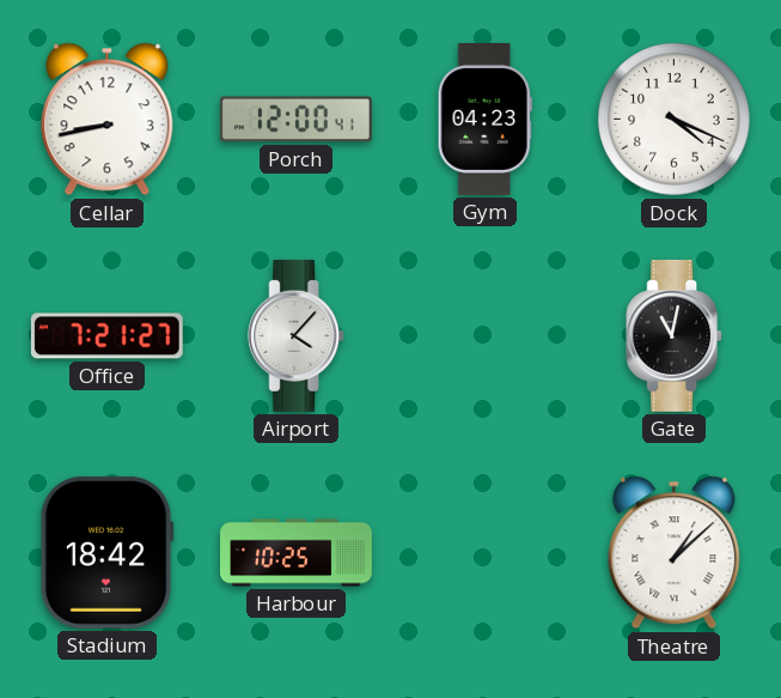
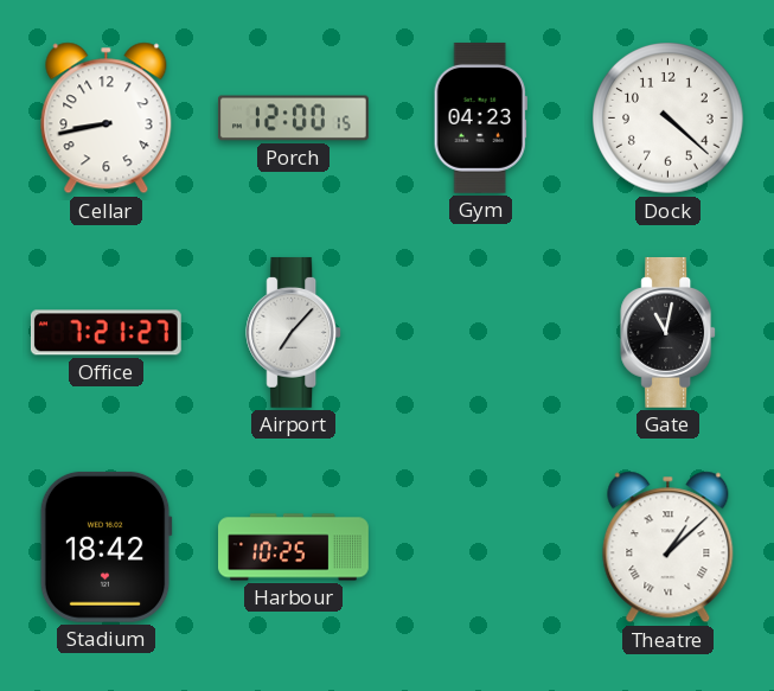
Porch: 12:00:41 -> 12:00:15 (293, 119)
Dock: 4:19 -> 4:22 (669, 119)
Airport: 4:07 -> 7:07 (294, 332)
